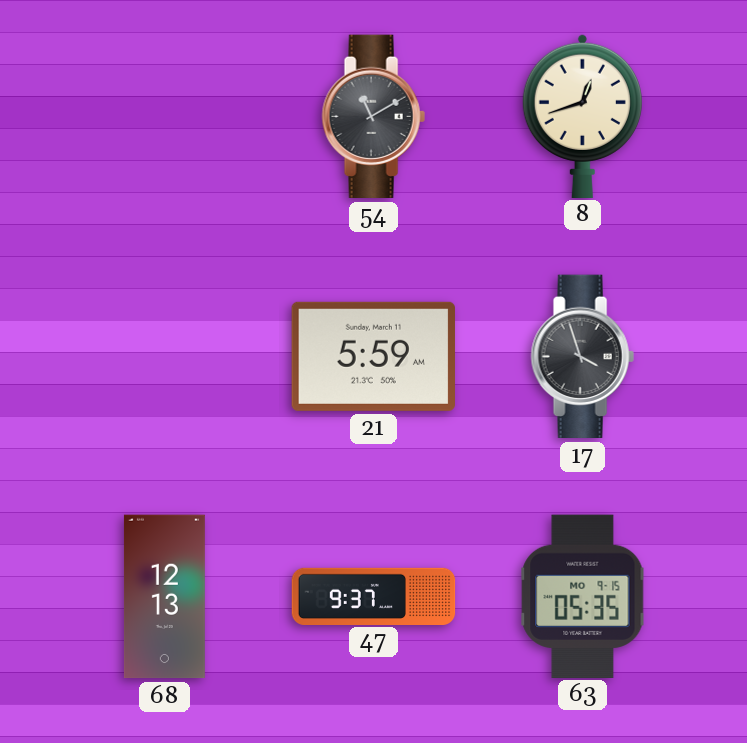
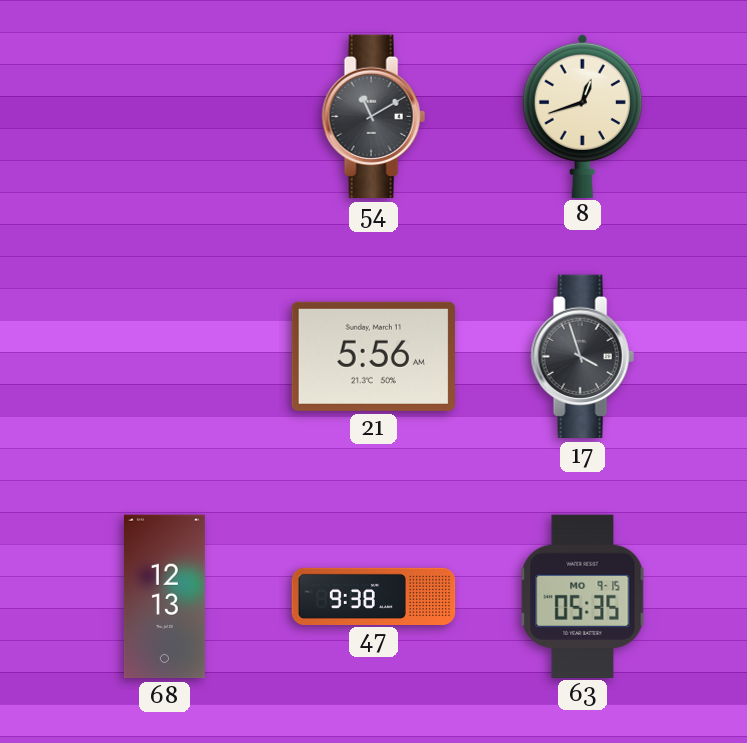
21: 5:59 -> 5:56 (373, 356)
47: 9:37 -> 9:38 (374, 596)
